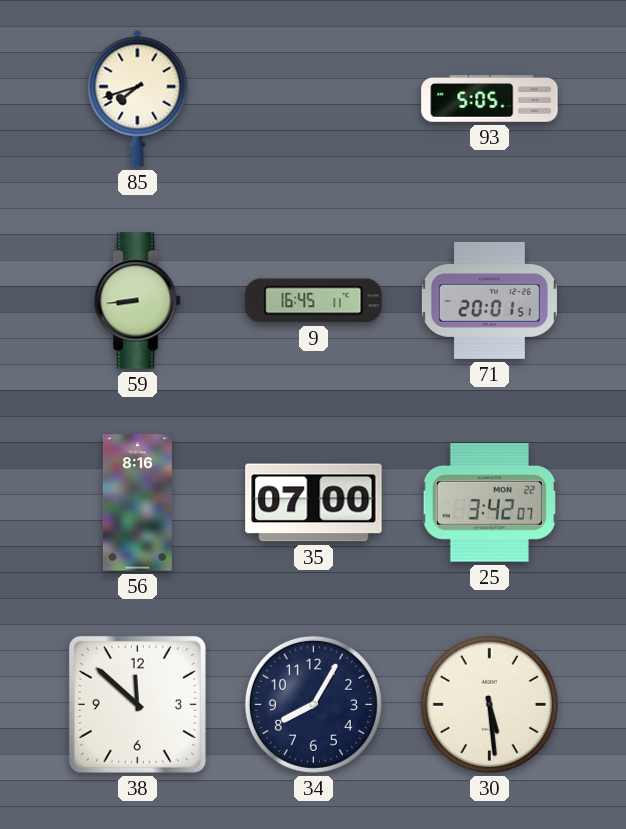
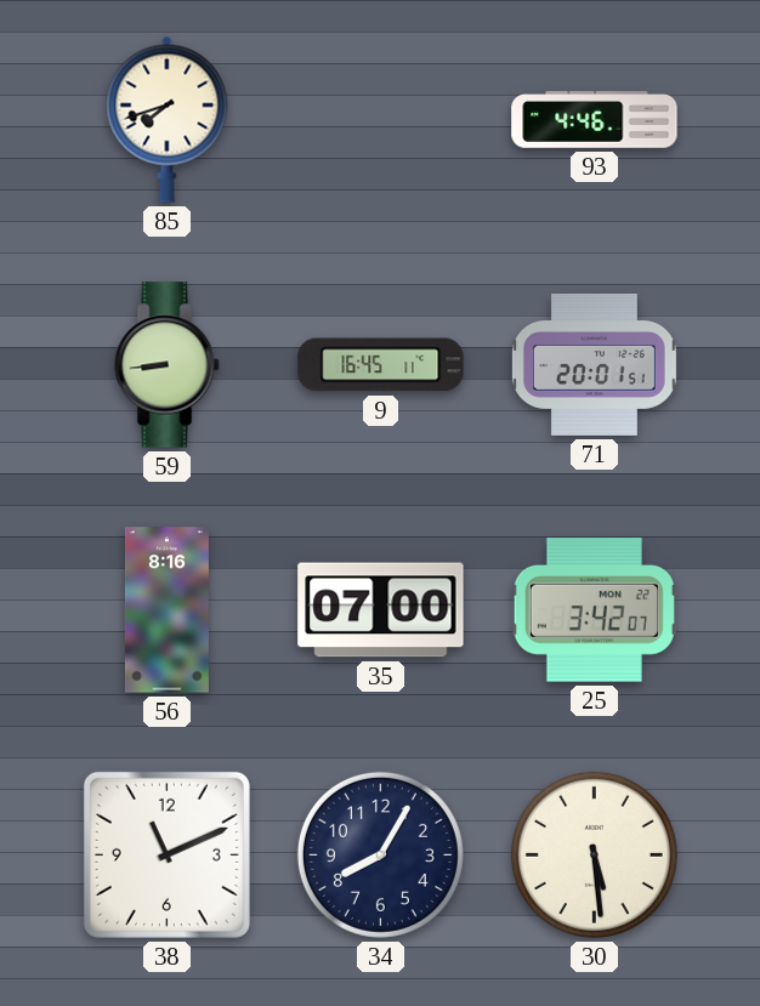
93: 5:05 -> 4:46 (595, 120)
38: 11:52 -> 11:11 (166, 854)
